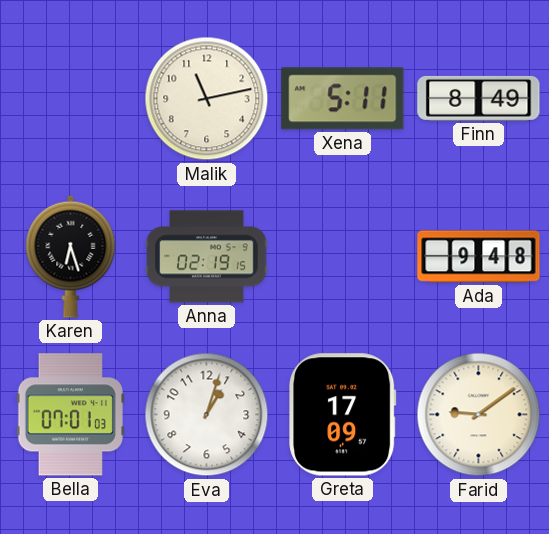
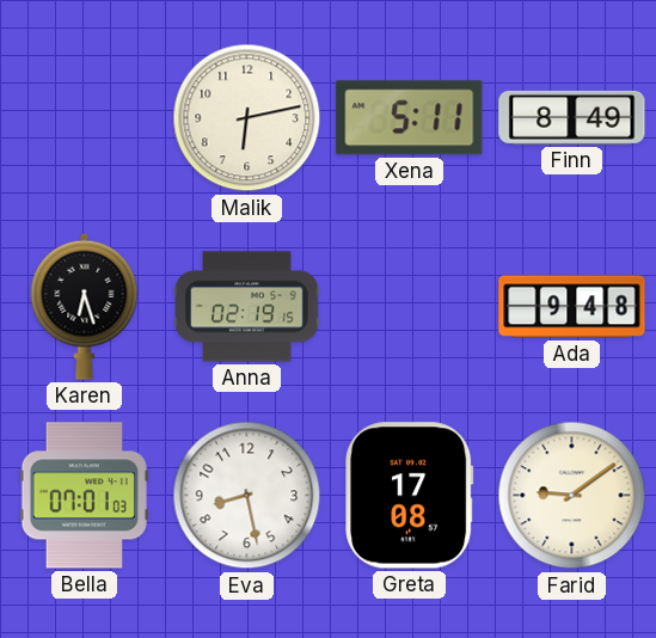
Malik: 11:13 -> 6:13 (247, 118)
Eva: 1:03 -> 8:28 (247, 496)
Greta: 17:09 -> 17:08 (410, 496)
